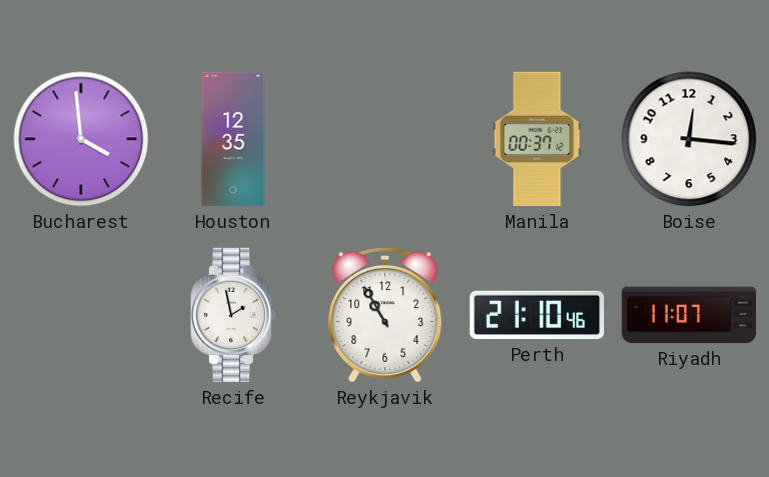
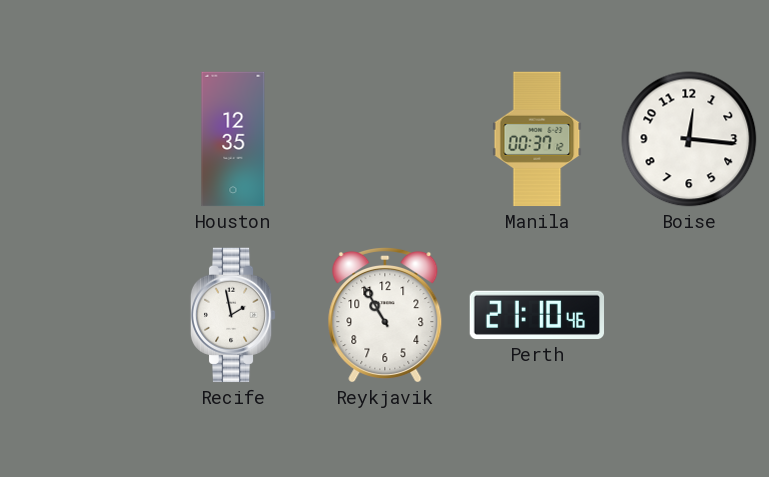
Bucharest: 3:59 -> none (81, 139)
Riyadh: 11:07 -> none (689, 315)
